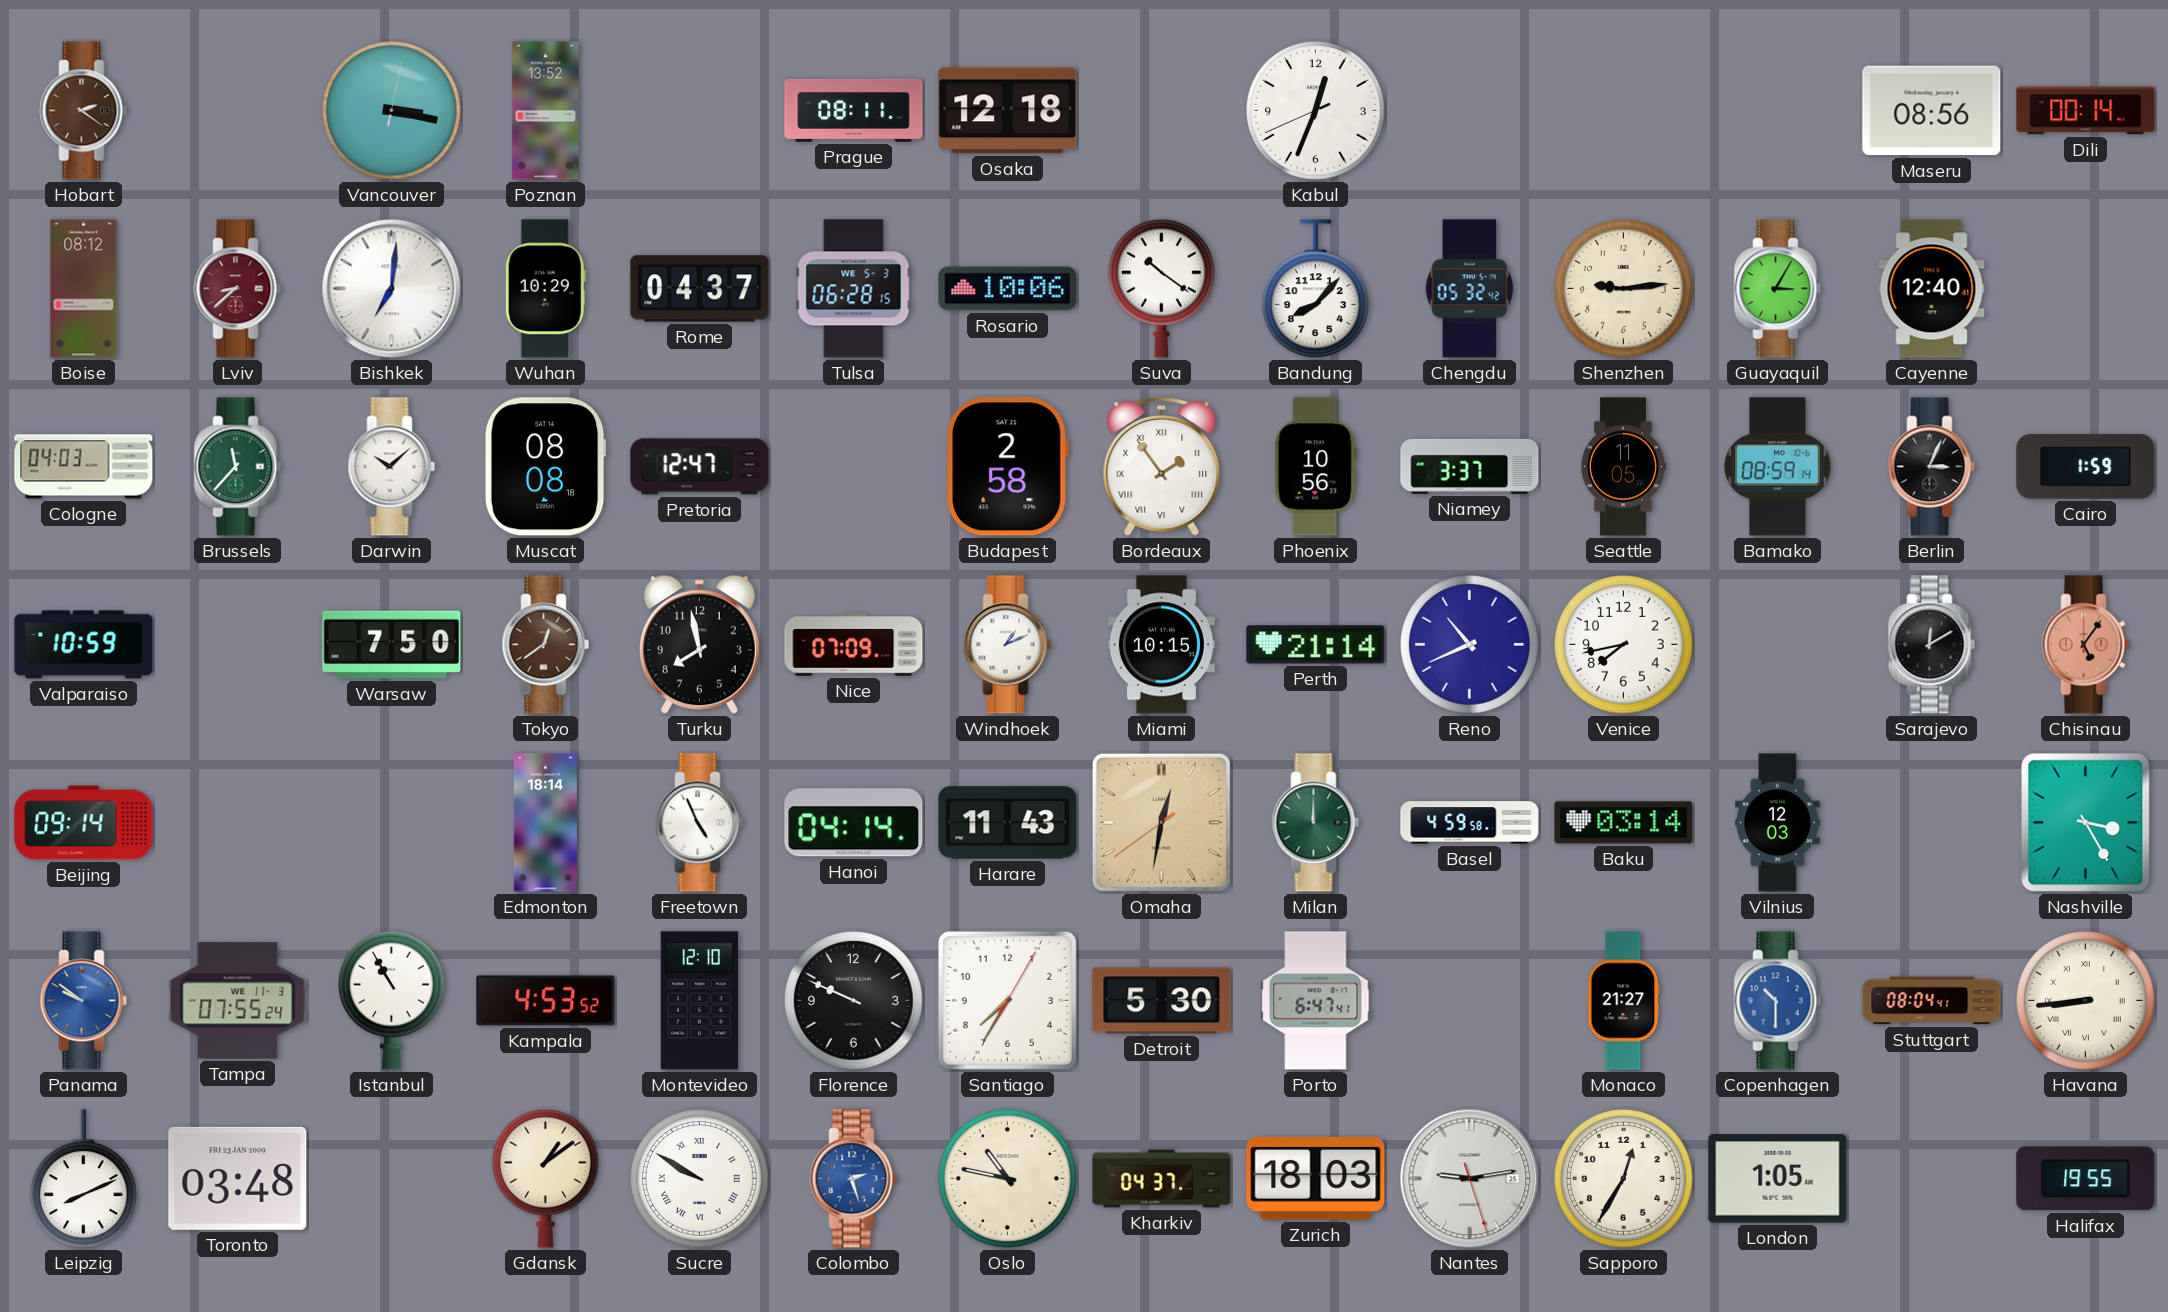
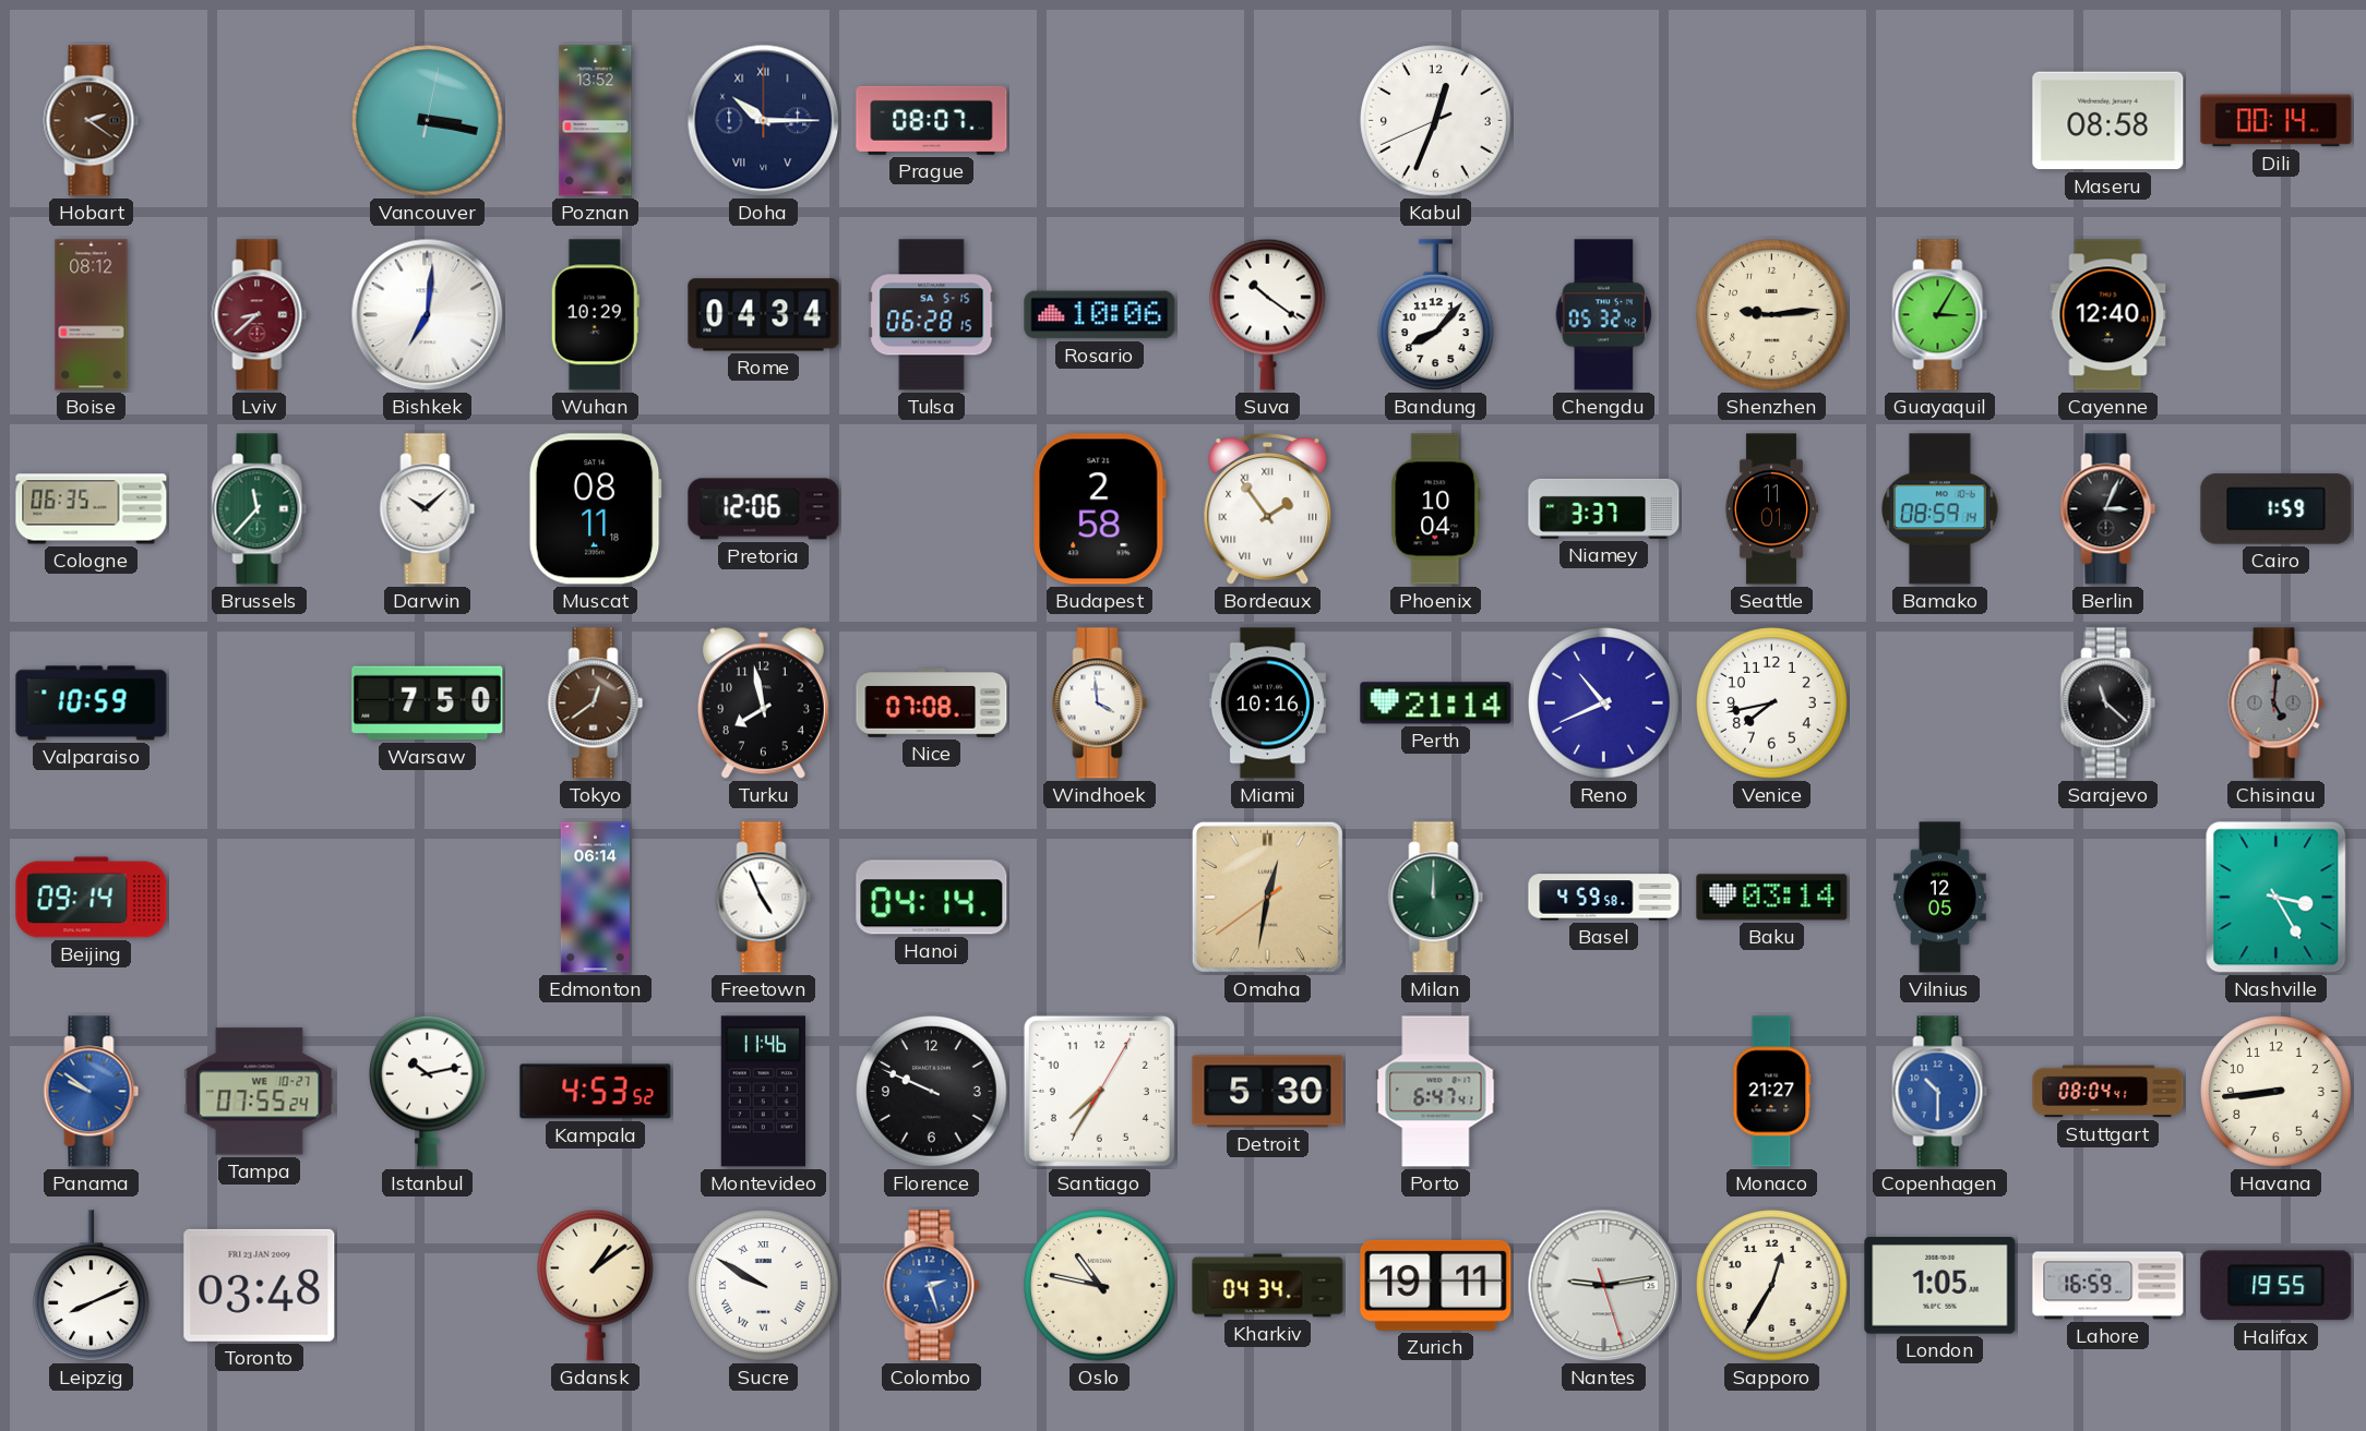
Doha: none -> 10:15 (764, 121)
Prague: 08:11 -> 08:07 (932, 120)
Osaka: 12:18 -> none (1008, 111)
Maseru: 08:56 -> 08:58 (2108, 121)
Rome: 04:37 -> 04:34 (764, 315)
Tulsa date: WE 5-3 -> SA 5-15 (932, 315)
Cologne: 04:03 -> 06:35 (92, 509)
Muscat: 08:08 -> 08:11 (595, 509)
Pretoria: 12:47 -> 12:06 (764, 509)
Phoenix: 10:56 -> 10:04 (1436, 509)
Seattle: 11:05 -> 11:01 (1771, 509)
Nice: 07:09 -> 07:08 (932, 704)
Windhoek: 1:11 -> 3:59 (1100, 704)
Miami: 10:15 -> 10:16 (1267, 704)
Sarajevo: 12:10 -> 11:22 (2108, 704)
Chisinau: 5:06 -> 5:01 (2277, 704)
Chisinau dial: salmon -> grey (2277, 704)
Edmonton: 18:14 -> 06:14 (595, 898)
Harare: 11:43 -> none (1008, 823)
Vilnius: 12:03 -> 12:05 (1940, 898)
Tampa date: WE 11-3 -> WE 10-27 (260, 1092)
Istanbul: 10:55 -> 10:13 (428, 1091)
Montevideo: 12:10 -> 11:46 (763, 1092)
Havana numerals: Roman -> Arabic (2277, 1092)
Kharkiv: 04:37 -> 04:34 (1268, 1286)
Zurich: 18:03 -> 19:11 (1436, 1285)
Lahore: none -> 16:59 (2108, 1286)
